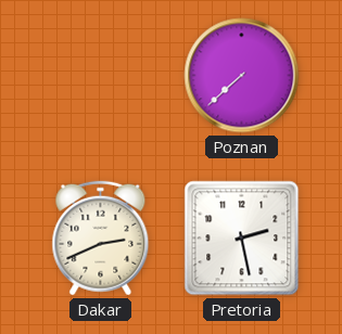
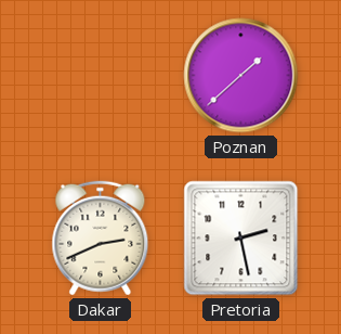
Poznan: 7:38 -> 1:38 (241, 76)
